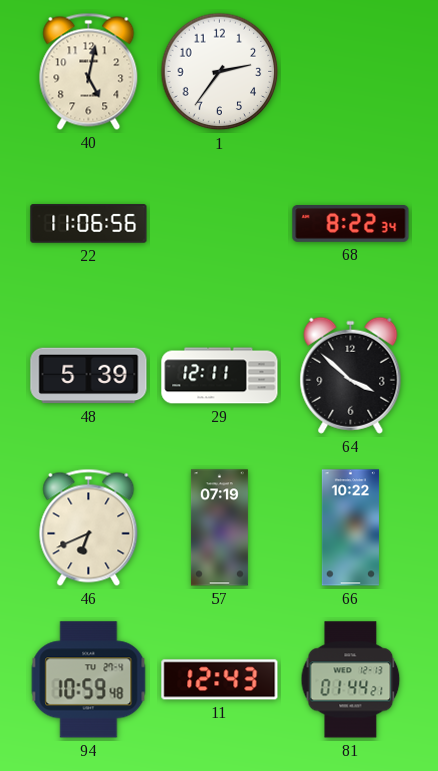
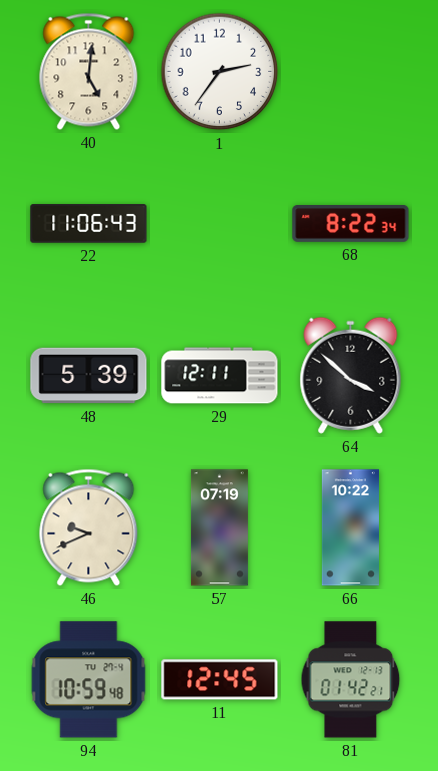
40: 5:02 -> 5:01 (89, 71)
22: 11:06:56 -> 11:06:43 (89, 224)
46: 6:41 -> 9:41 (89, 527)
11: 12:43 -> 12:45 (220, 680)
81: 01:44 -> 01:42 (351, 680)
